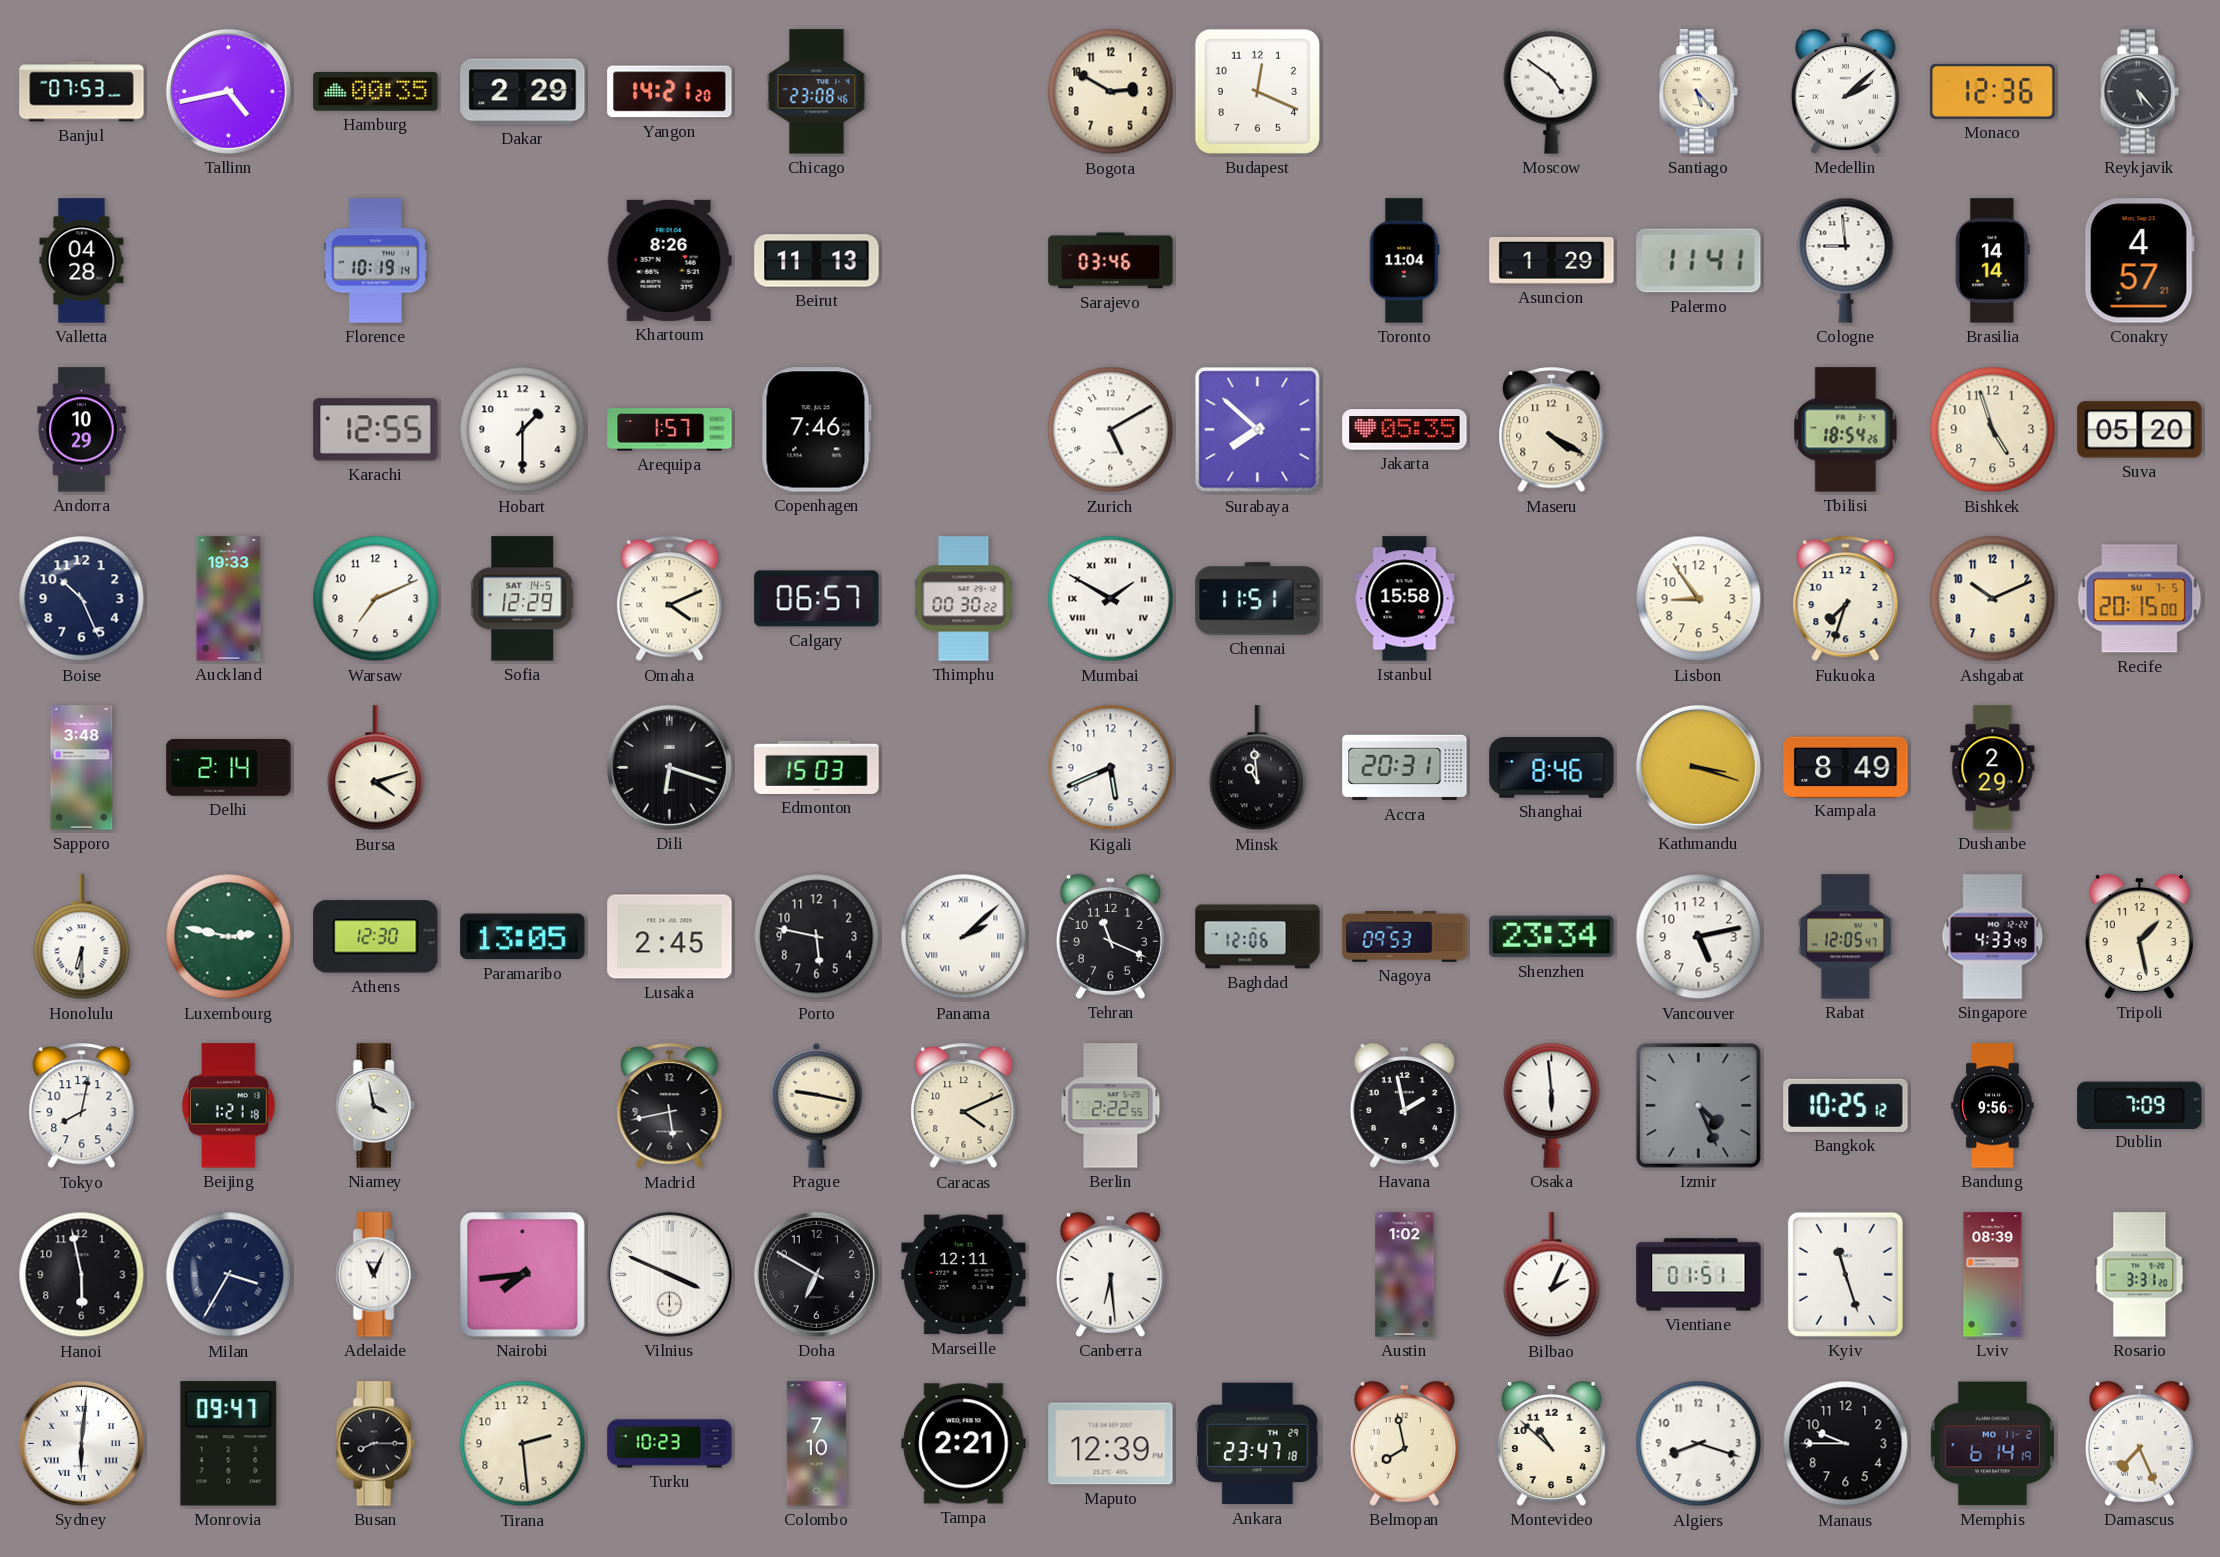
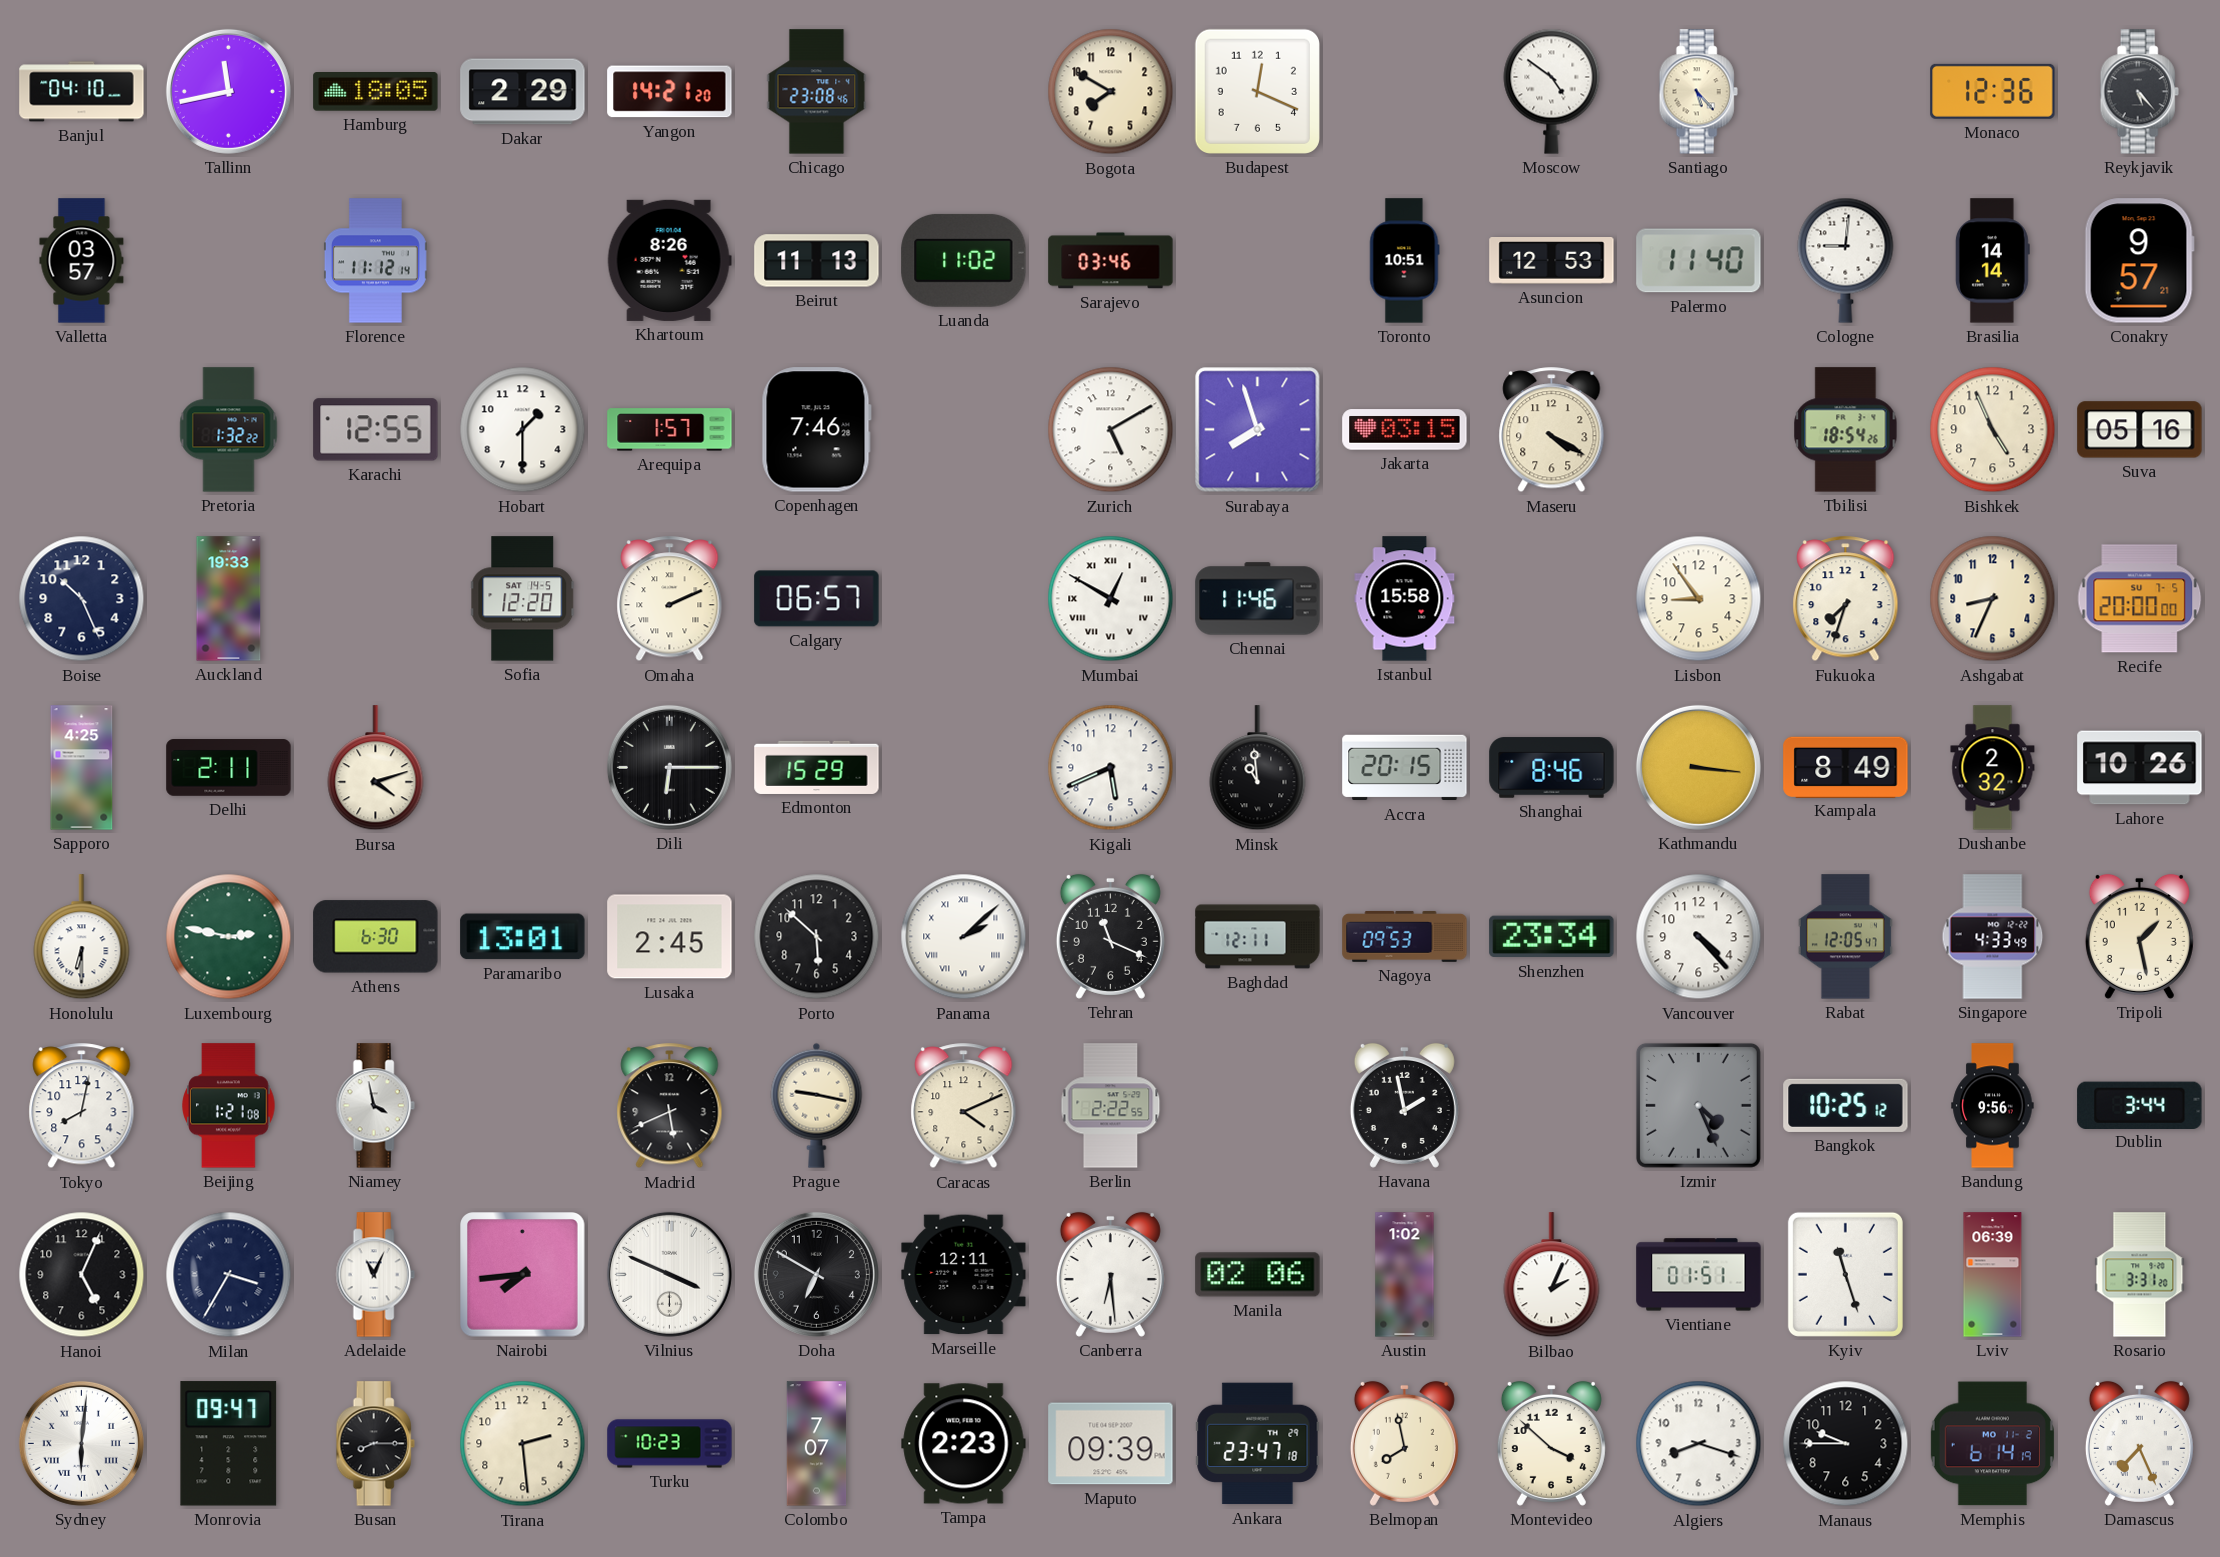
Banjul: 07:53 -> 04:10 (82, 92)
Tallinn: 4:43 -> 11:43 (228, 91)
Hamburg: 00:35 -> 18:05 (376, 92)
Bogota: 2:50 -> 7:50 (1111, 92)
Medellin: 2:08 -> none (1845, 91)
Valletta: 04:28 -> 03:57 (82, 261)
Florence: 10:19 -> 11:12 (375, 261)
Luanda: none -> 11:02 (964, 260)
Toronto: 11:04 -> 10:51 (1404, 261)
Asuncion: 1:29 -> 12:53 (1552, 261)
Palermo: 11:41 -> 11:40 (1699, 261)
Cologne: 8:59 -> 9:01 (1846, 260)
Conakry: 4:57 -> 9:57 (2139, 261)
Andorra: 10:29 -> none (82, 430)
Pretoria: none -> 1:32 (229, 430)
Surabaya: 7:52 -> 7:57 (1258, 430)
Jakarta: 05:35 -> 03:15 (1405, 430)
Bishkek: 4:57 -> 4:56 (1993, 430)
Suva: 05:20 -> 05:16 (2140, 430)
Warsaw: 7:11 -> none (376, 599)
Sofia: 12:29 -> 12:20 (523, 599)
Omaha: 4:11 -> 2:11 (670, 599)
Thimphu: 00:30 -> none (964, 599)
Mumbai: 1:50 -> 12:50 (1111, 599)
Chennai: 11:51 -> 11:46 (1258, 599)
Ashgabat: 10:11 -> 8:34 (1993, 599)
Recife: 20:15 -> 20:00 (2140, 599)
Sapporo: 3:48 -> 4:25 (82, 768)
Delhi: 2:14 -> 2:11 (229, 768)
Dili: 6:18 -> 6:15 (669, 767)
Edmonton: 15:03 -> 15:29 (817, 767)
Accra: 20:31 -> 20:15 (1405, 768)
Kathmandu: 3:18 -> 3:16 (1698, 767)
Dushanbe: 2:29 -> 2:32 (1993, 768)
Lahore: none -> 10:26 (2140, 768)
Athens: 12:30 -> 6:30 (376, 937)
Paramaribo: 13:05 -> 13:01 (523, 937)
Porto: 5:47 -> 5:52 (817, 937)
Baghdad: 12:06 -> 12:11 (1258, 937)
Vancouver: 5:13 -> 4:23 (1699, 937)
Beijing: 1:21:18 -> 1:21:08 (229, 1106)
Madrid: 5:43 -> 5:41 (670, 1106)
Osaka: 5:59 -> none (1552, 1105)
Dublin: 7:09 -> 3:44 (2140, 1105)
Hanoi: 5:58 -> 5:04 (82, 1275)
Manila: none -> 02:06 (1258, 1275)
Lviv: 08:39 -> 06:39 (1993, 1275)
Colombo: 7:10 -> 7:07 (817, 1444)
Tampa: 2:21 -> 2:23 (964, 1444)
Maputo: 12:39 -> 09:39 (1111, 1444)
Montevideo: 10:52 -> 3:52 (1551, 1443)
